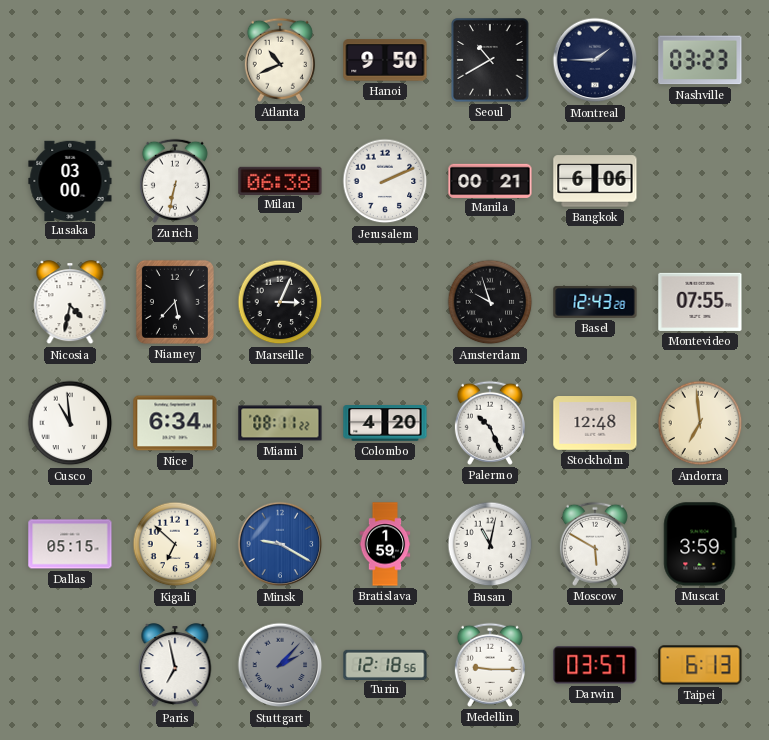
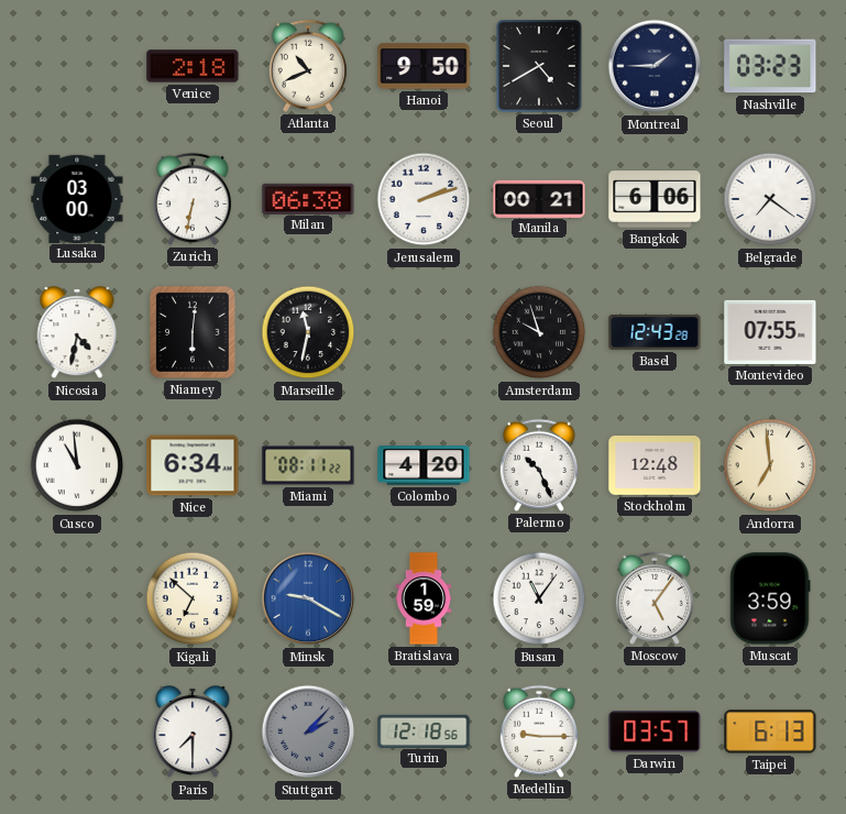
Venice: none -> 2:18 (193, 66)
Seoul: 10:40 -> 4:40 (539, 66)
Jerusalem: 2:11 -> 2:12 (424, 199)
Belgrade: none -> 7:21 (770, 199)
Niamey: 5:37 -> 6:01 (193, 332)
Marseille: 3:04 -> 11:32 (308, 332)
Dallas: 05:15 -> none (70, 544)
Busan: 11:02 -> 11:06 (539, 598)
Moscow: 5:50 -> 5:06 (655, 598)
Paris: 6:58 -> 7:30 (193, 733)
